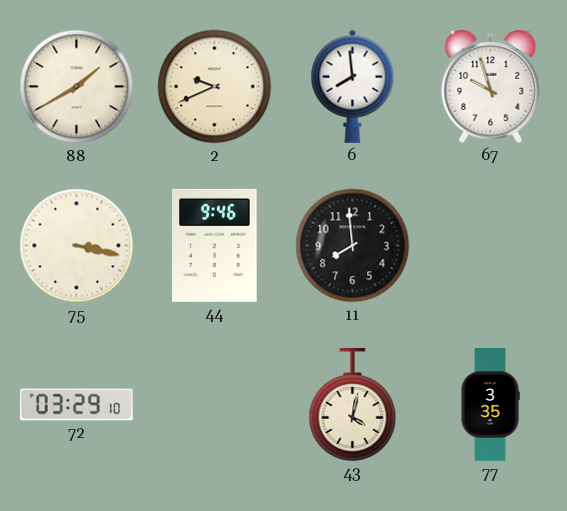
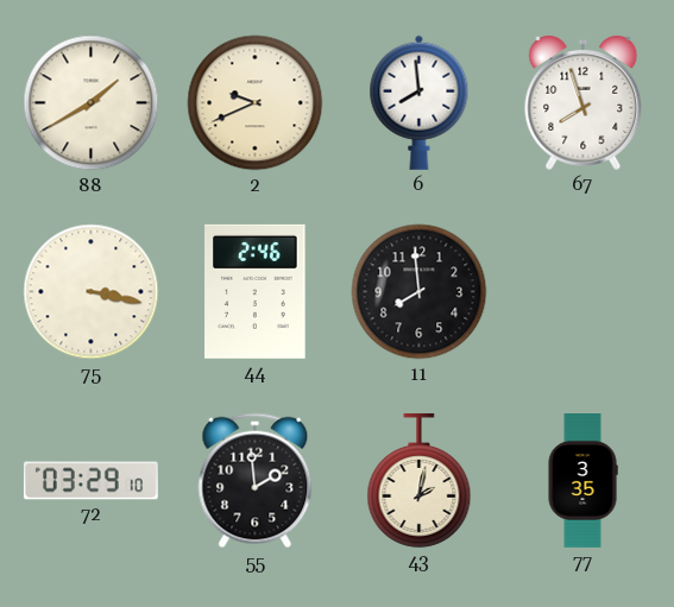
67: 9:57 -> 7:57 (584, 102)
44: 9:46 -> 2:46 (256, 291)
55: none -> 1:59 (256, 481)
43: 4:02 -> 2:02 (420, 480)
